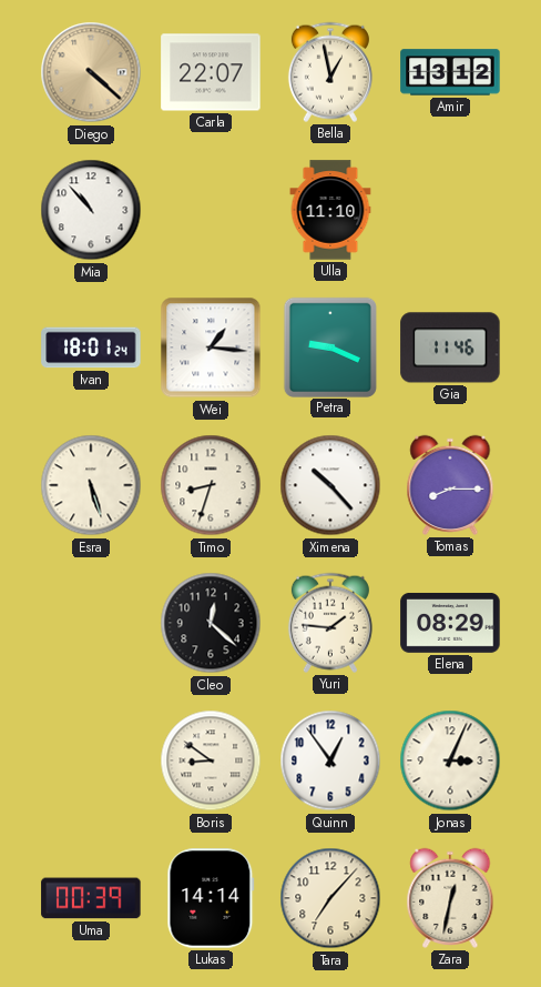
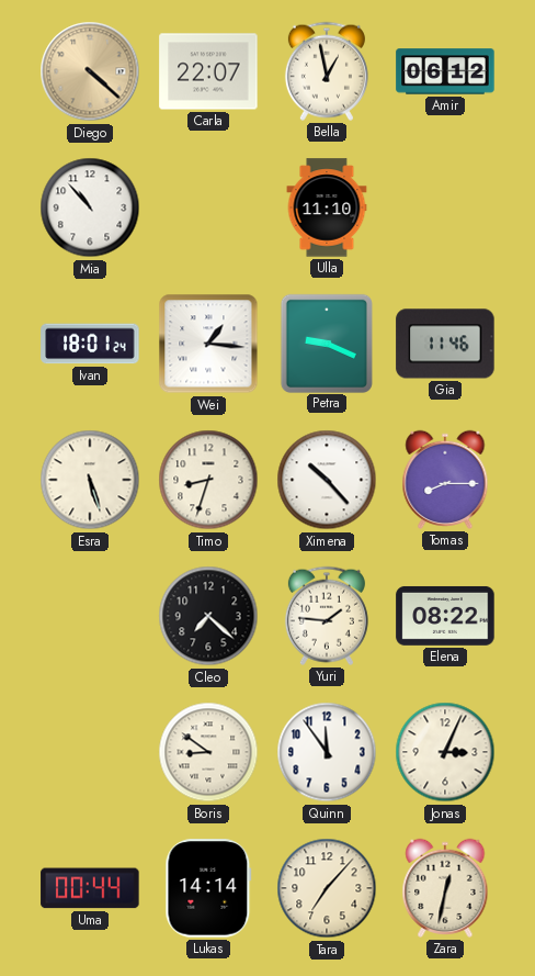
Amir: 13:12 -> 06:12 (445, 71)
Cleo: 12:22 -> 7:22 (208, 616)
Elena: 08:29 -> 08:22 (445, 616)
Quinn: 12:54 -> 11:54 (327, 752)
Uma: 00:39 -> 00:44 (90, 888)
